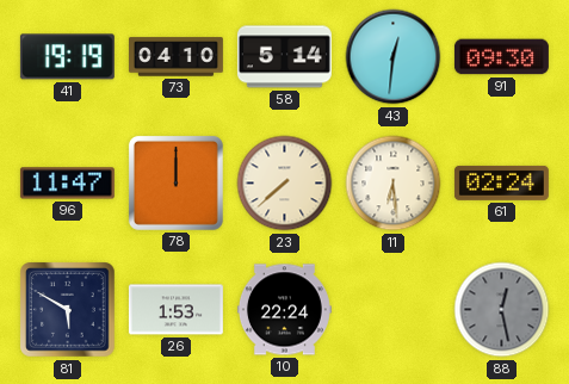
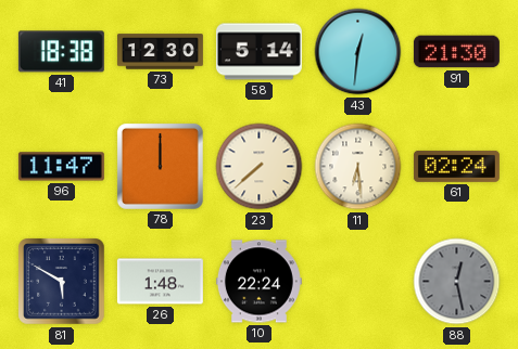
41: 19:19 -> 18:38 (61, 52)
73: 04:10 -> 12:30 (160, 52)
91: 09:30 -> 21:30 (456, 52)
26: 1:53 -> 1:48 (160, 282)
